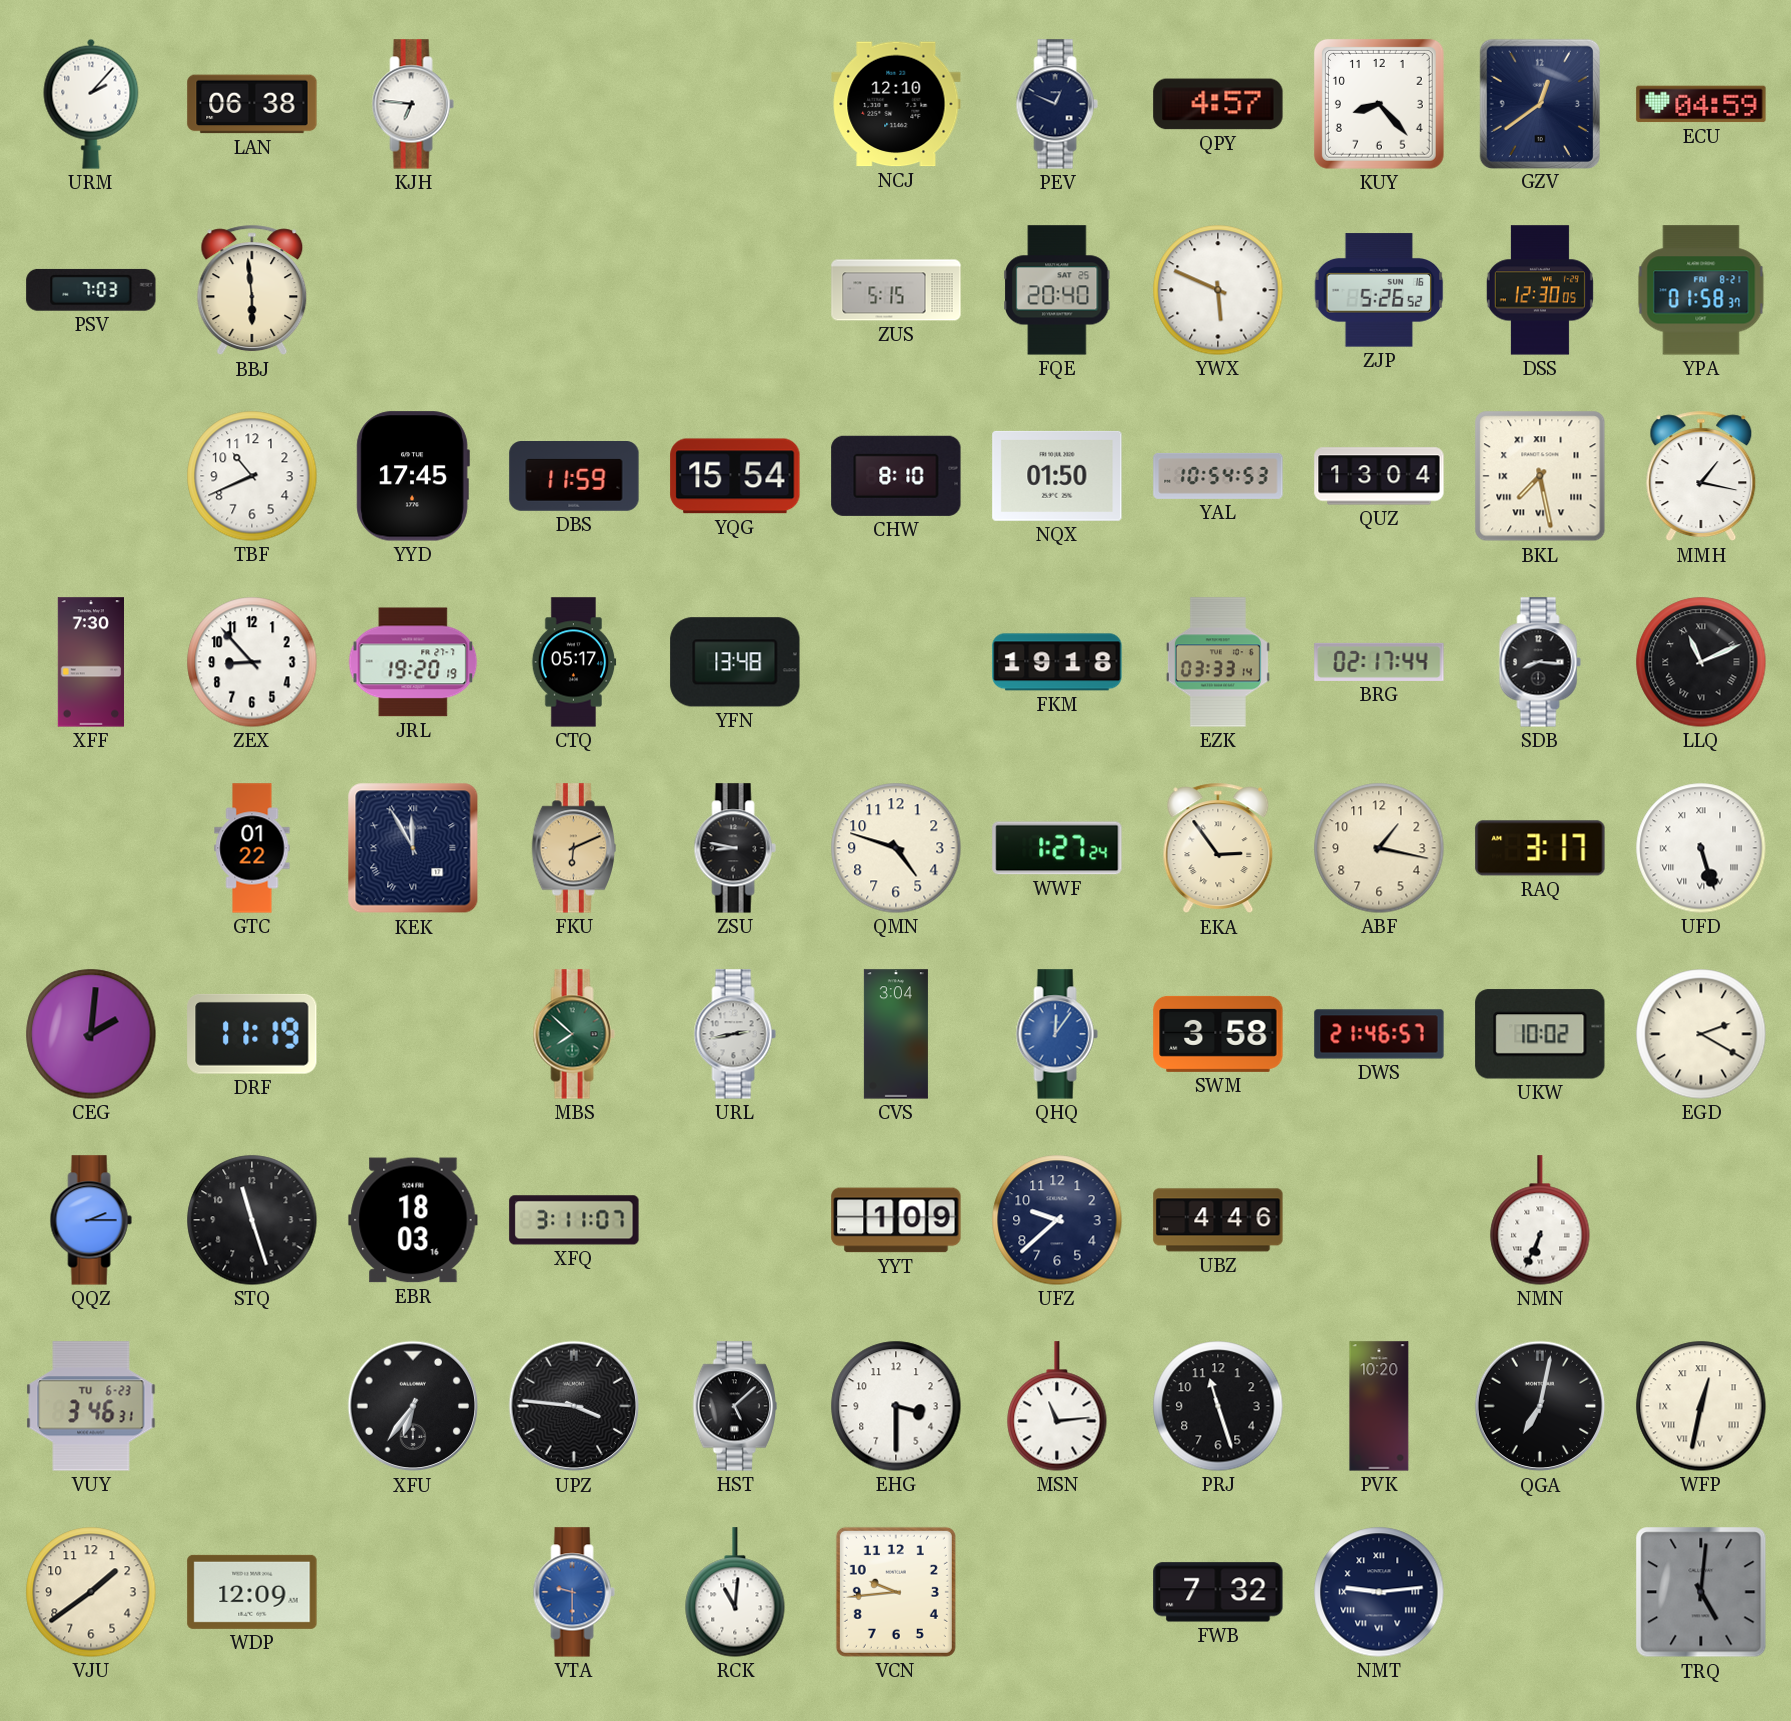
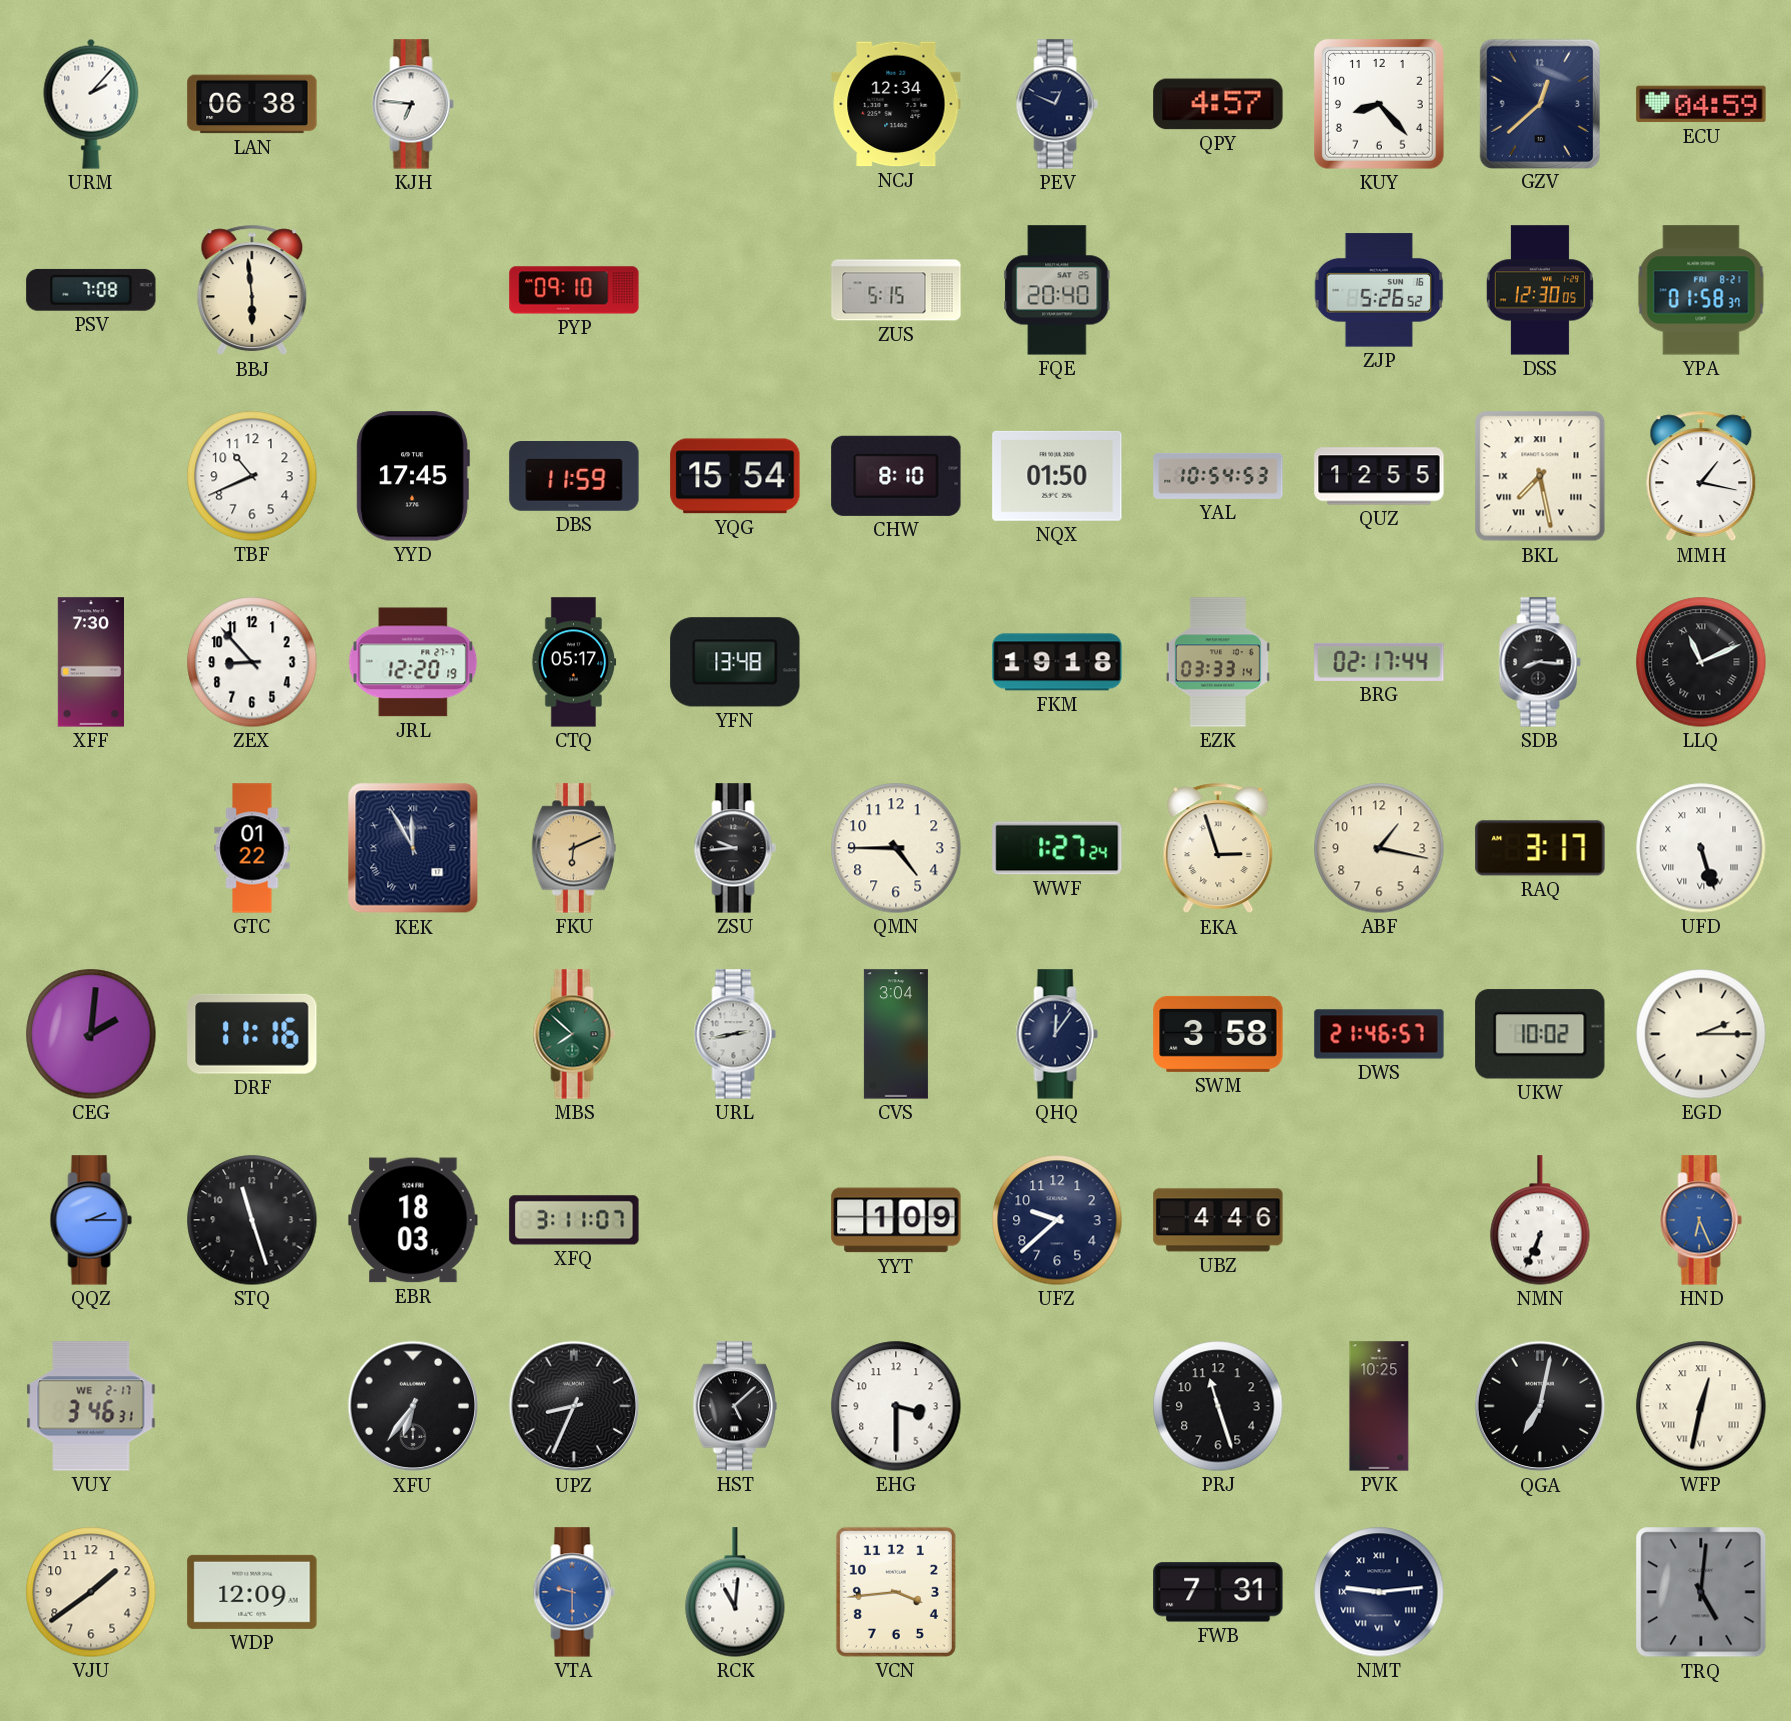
NCJ: 12:10 -> 12:34 (896, 104)
GZV: 12:39 -> 12:38 (1540, 103)
PSV: 7:03 -> 7:08 (91, 290)
PYP: none -> 09:10 (574, 290)
YWX: 5:49 -> none (1218, 290)
QUZ: 13:04 -> 12:55 (1379, 476)
JRL: 19:20 -> 12:20 (413, 662)
ZSU: 8:47 -> 9:44 (735, 848)
QMN: 4:48 -> 4:45 (896, 848)
EKA: 2:54 -> 2:57 (1218, 848)
DRF: 11:19 -> 11:16 (252, 1034)
QHQ dial: blue -> navy (1057, 1034)
EGD: 2:20 -> 2:15 (1701, 1034)
HND: none -> 6:26 (1701, 1220)
VUY date: TU 6-23 -> WE 2-17 (91, 1406)
UPZ: 3:46 -> 8:34 (574, 1406)
MSN: 11:14 -> none (1057, 1406)
PVK: 10:20 -> 10:25 (1379, 1406)
VCN: 9:44 -> 3:44 (896, 1592)
FWB: 7:32 -> 7:31 (1218, 1592)
